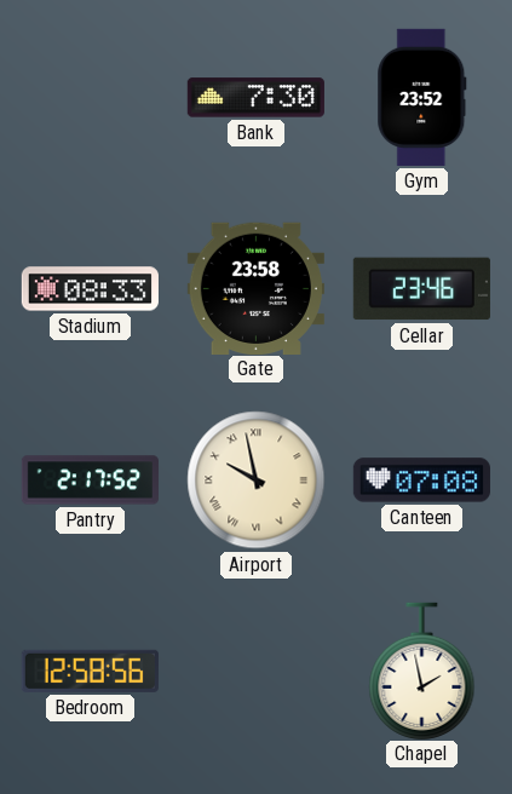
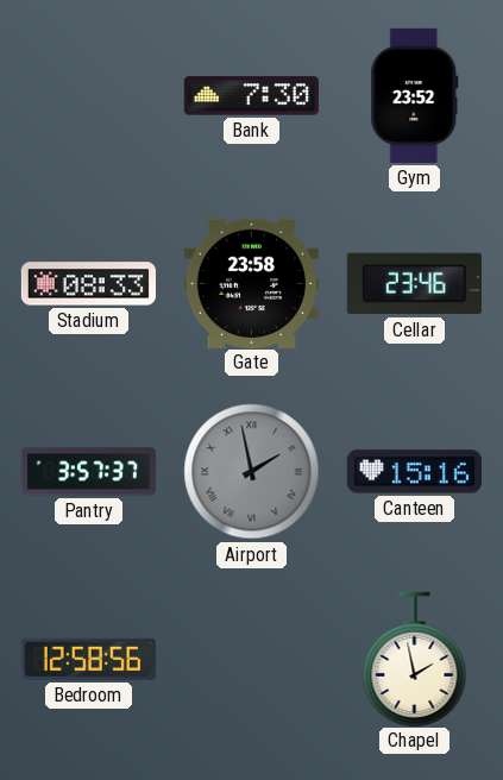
Pantry: 2:17 -> 3:57 (88, 472)
Airport: 9:58 -> 1:58 (252, 472)
Airport dial: cream -> grey (252, 472)
Canteen: 07:08 -> 15:16 (414, 472)
